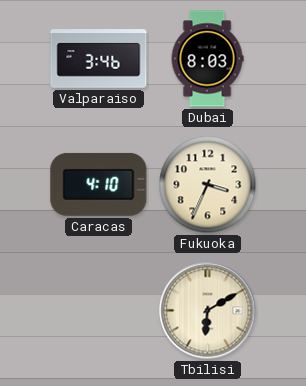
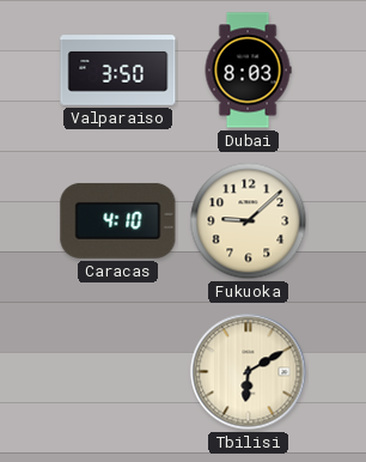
Valparaiso: 3:46 -> 3:50 (118, 71)
Fukuoka: 3:34 -> 9:08 (249, 221)
